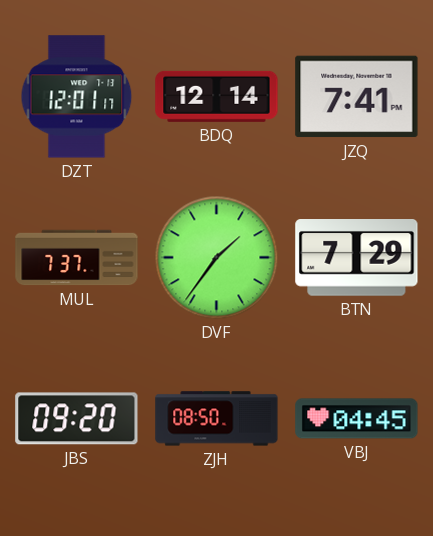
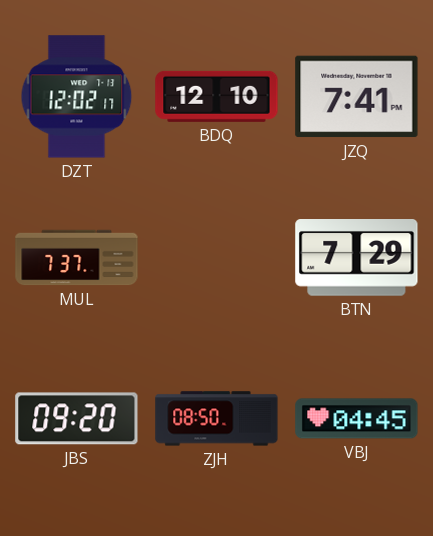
DZT: 12:01 -> 12:02 (77, 97)
BDQ: 12:14 -> 12:10 (217, 96)
DVF: 1:36 -> none (217, 258)
